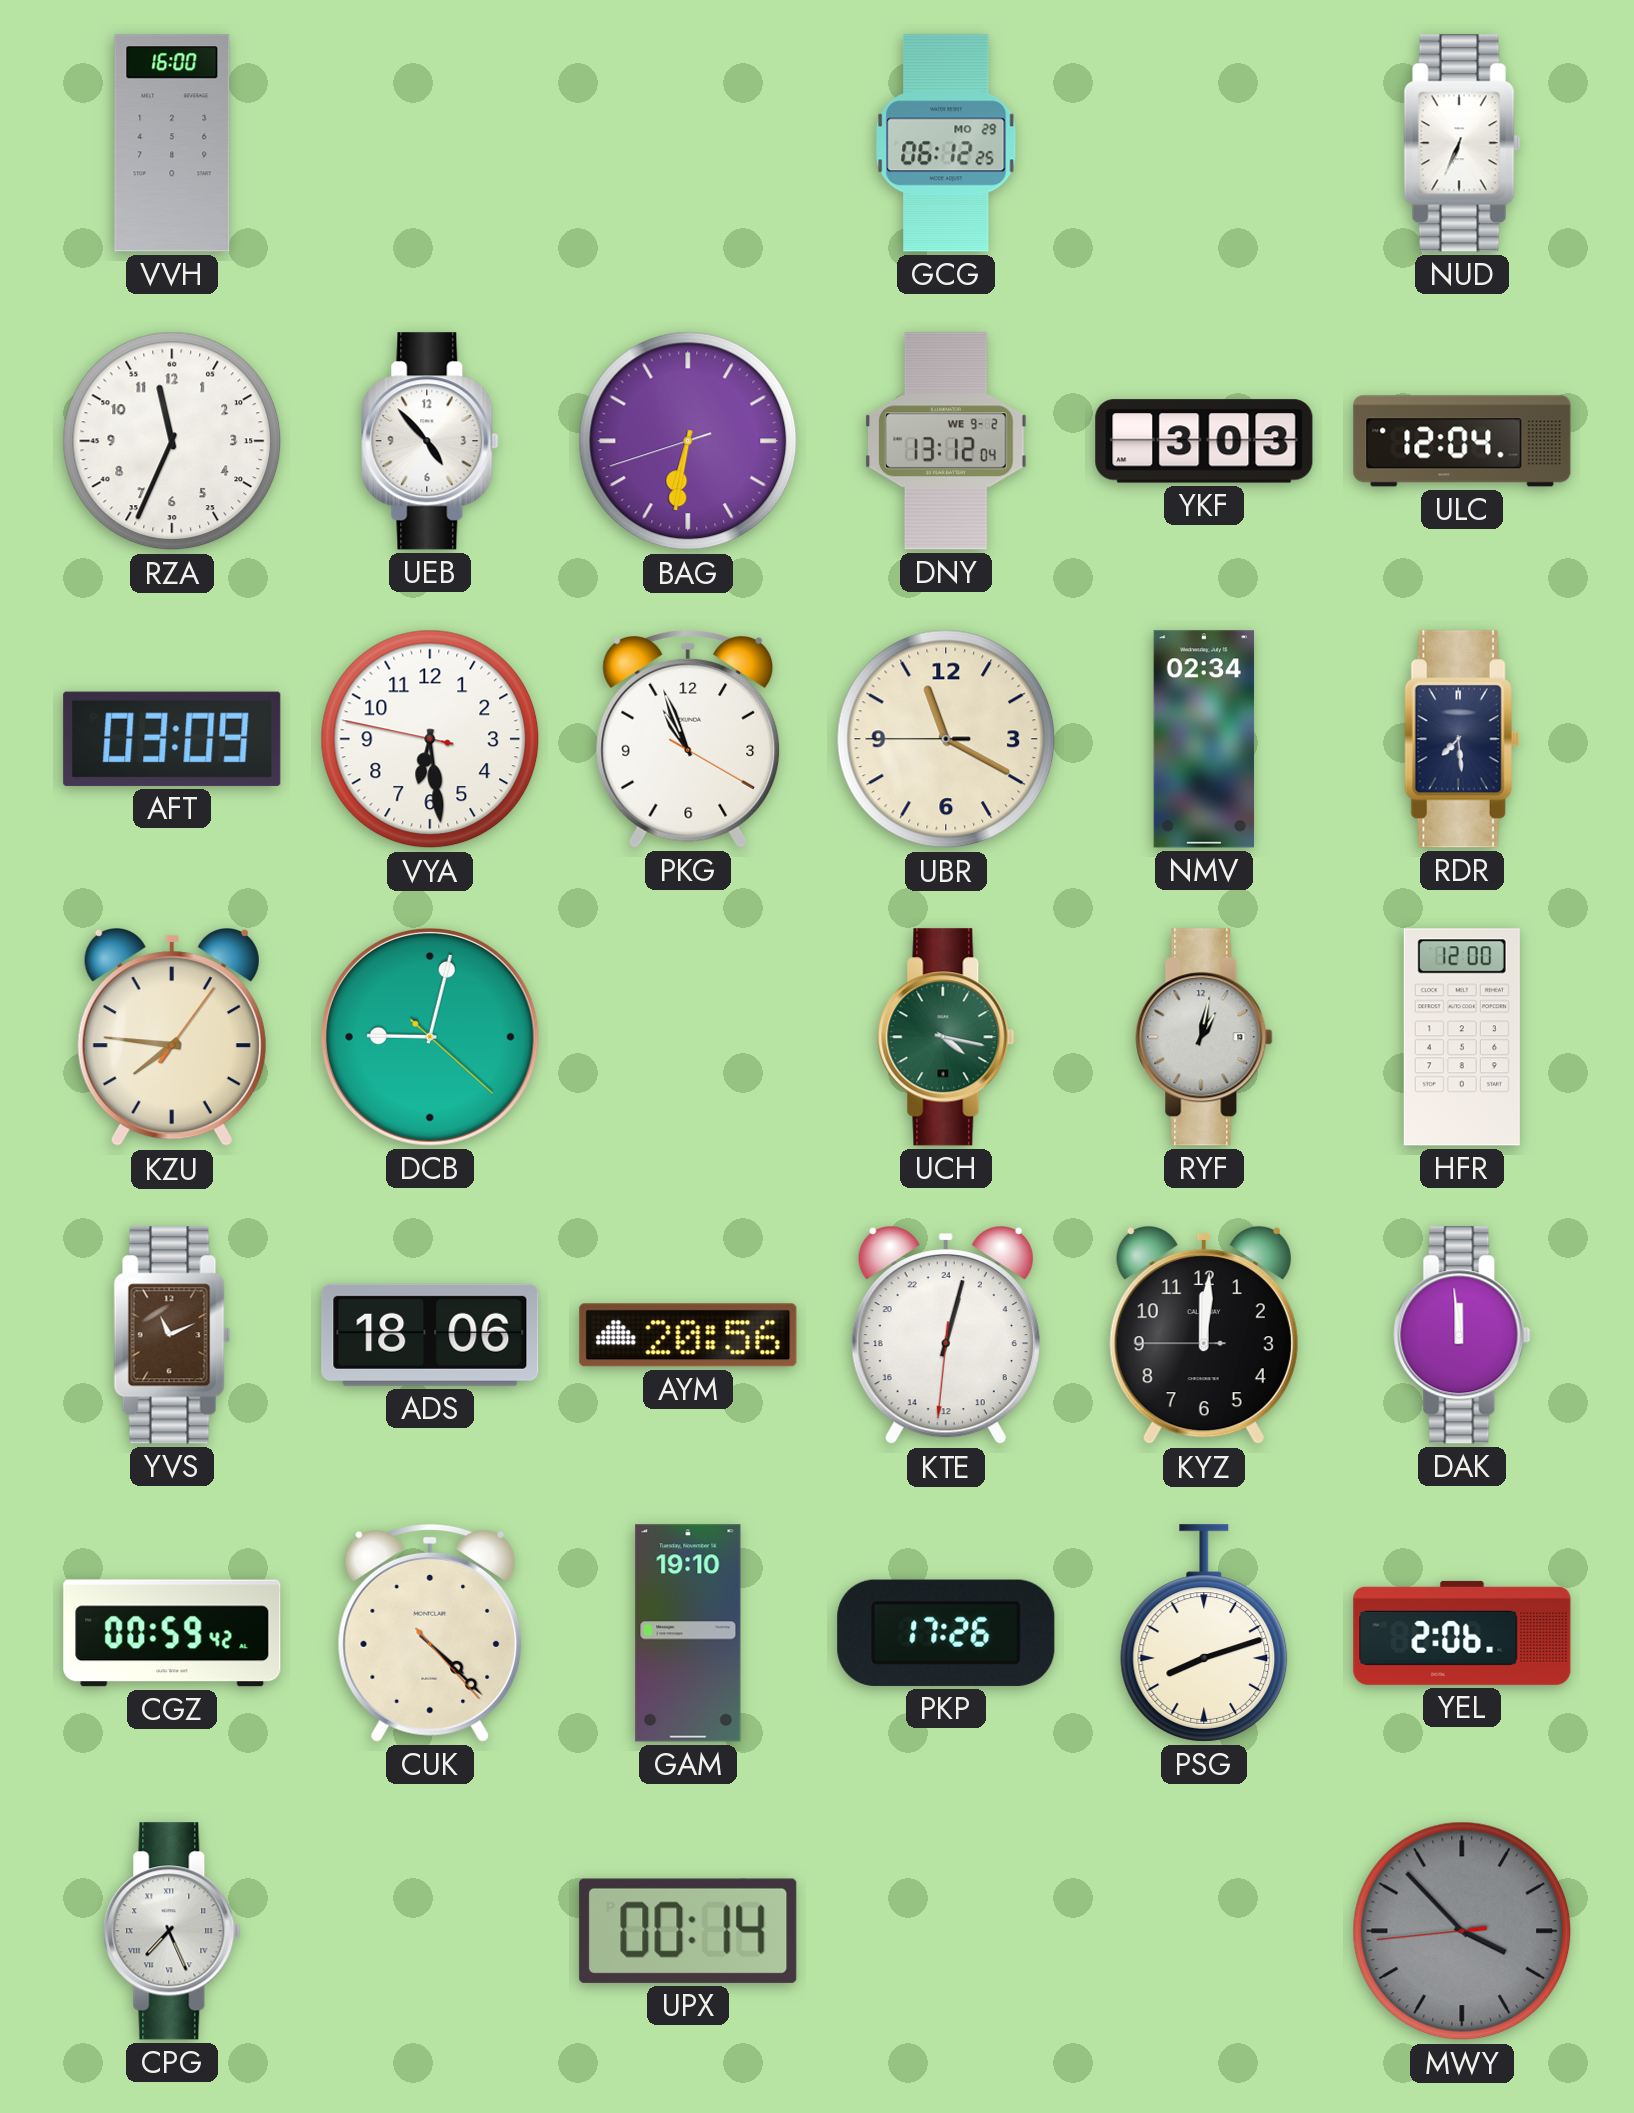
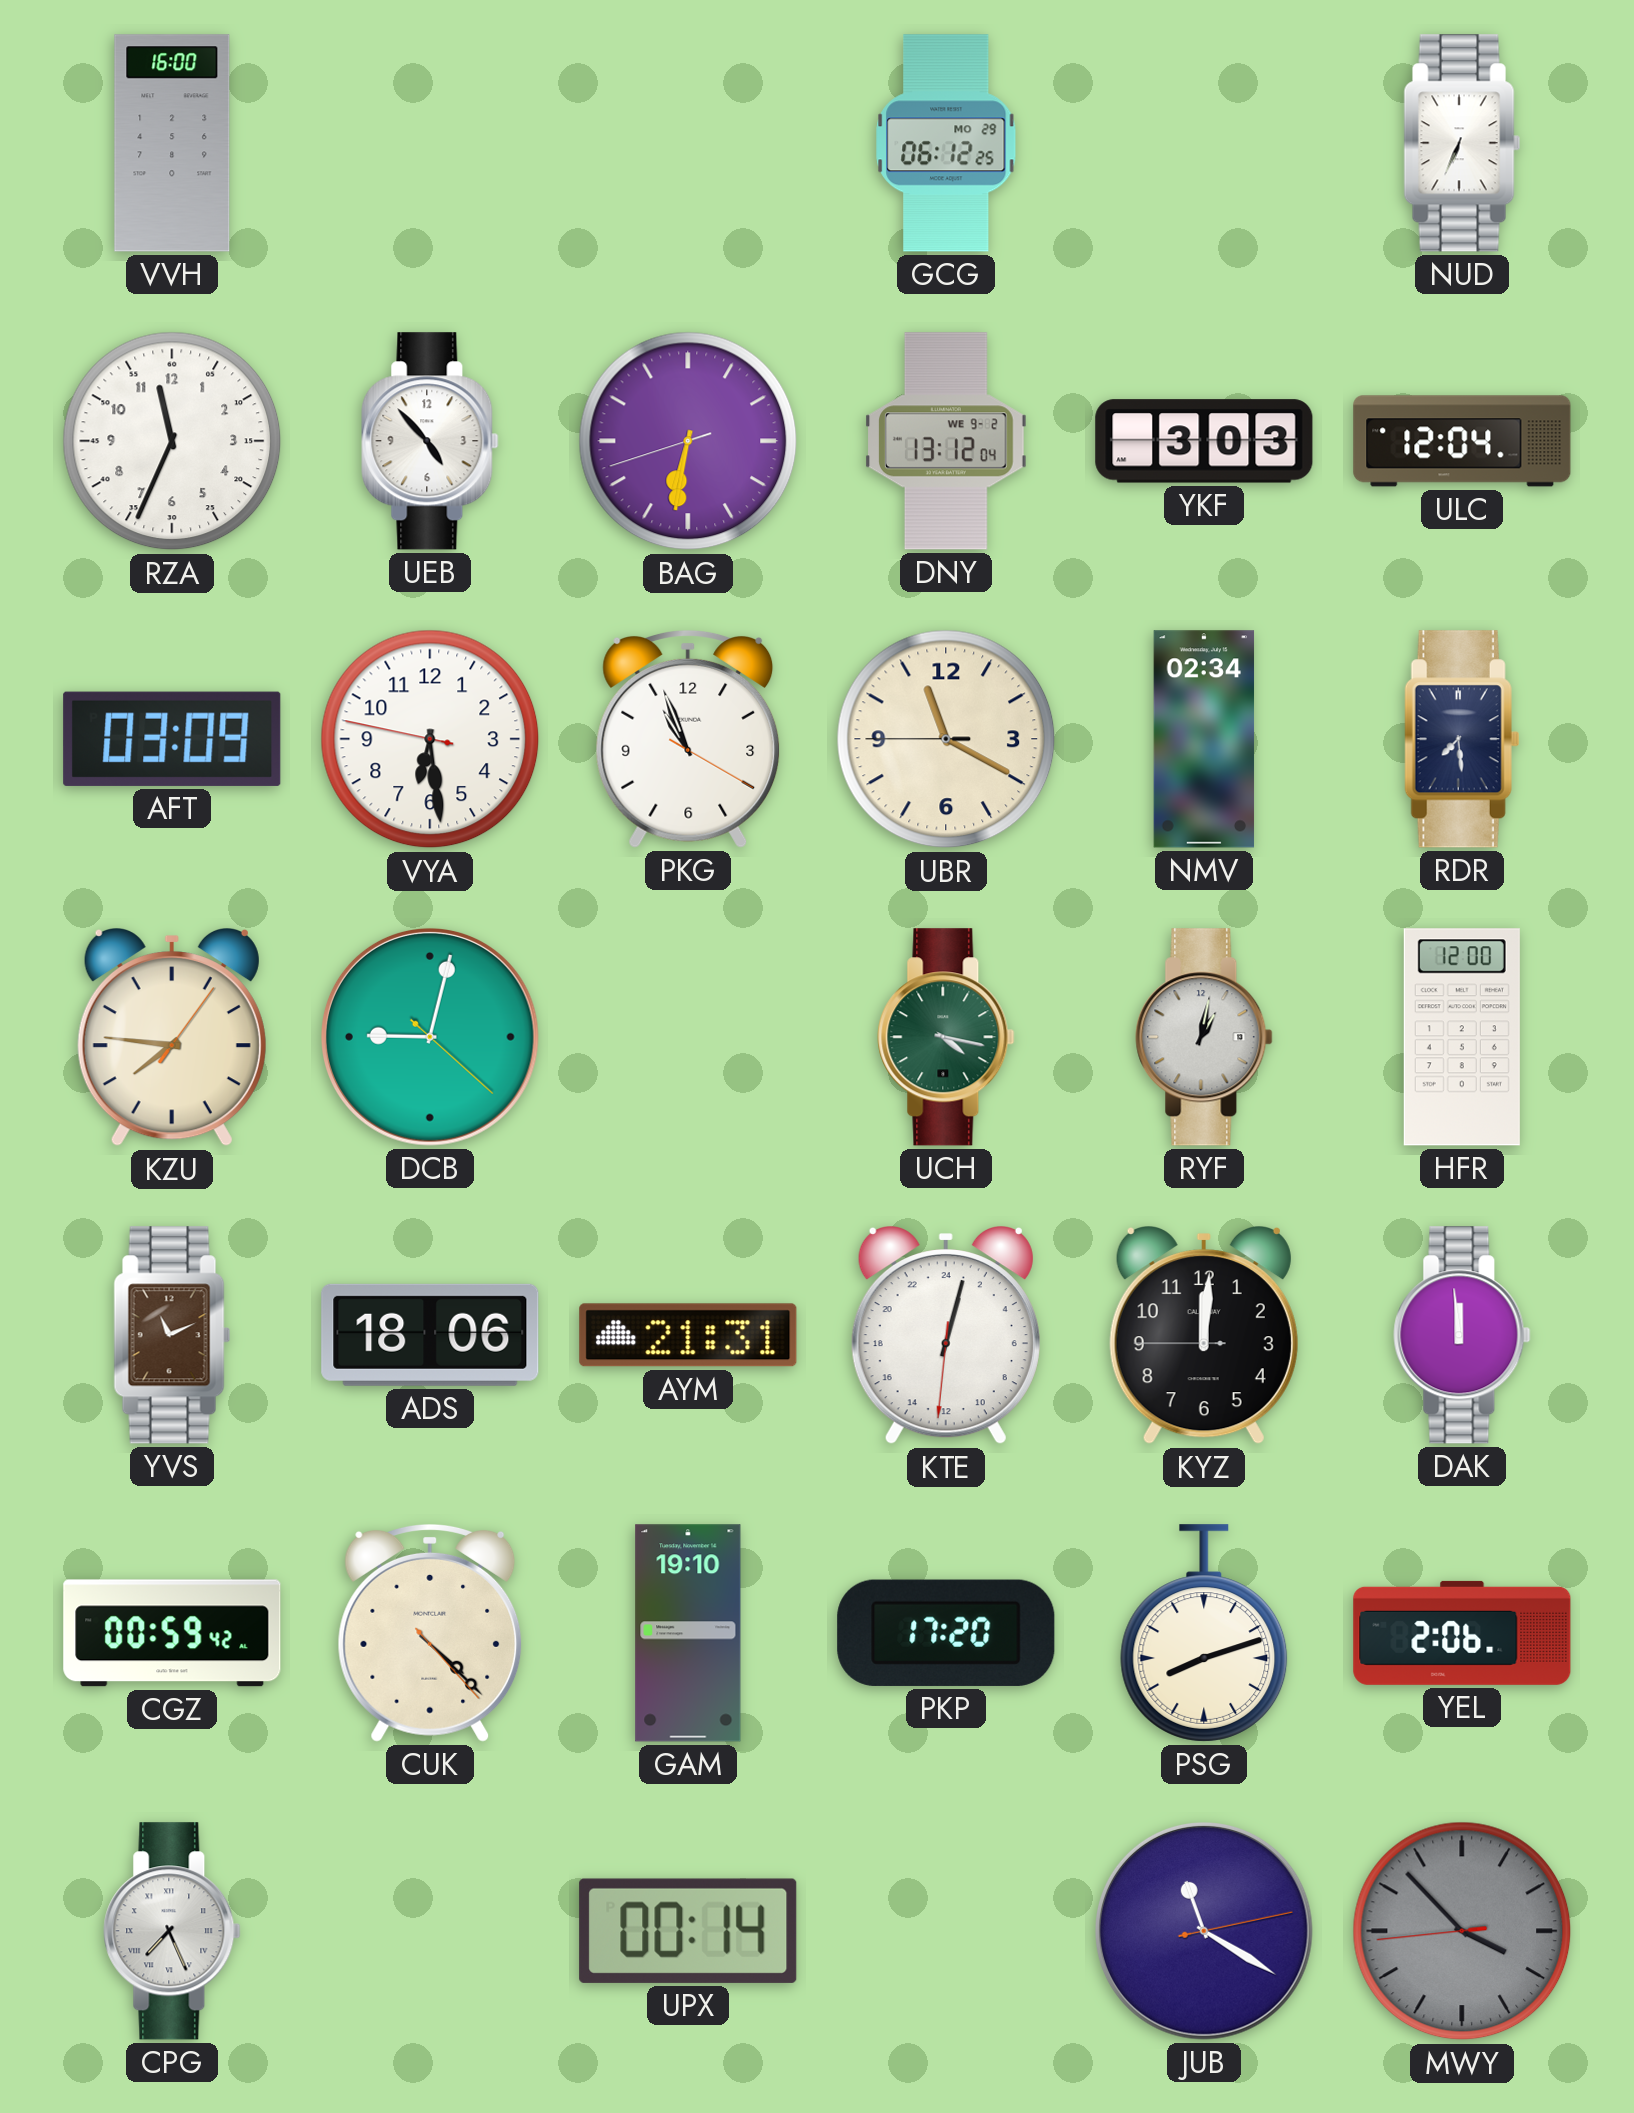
AYM: 20:56 -> 21:31 (688, 1335)
PKP: 17:26 -> 17:20 (946, 1633)
JUB: none -> 11:20 (1204, 1931)
